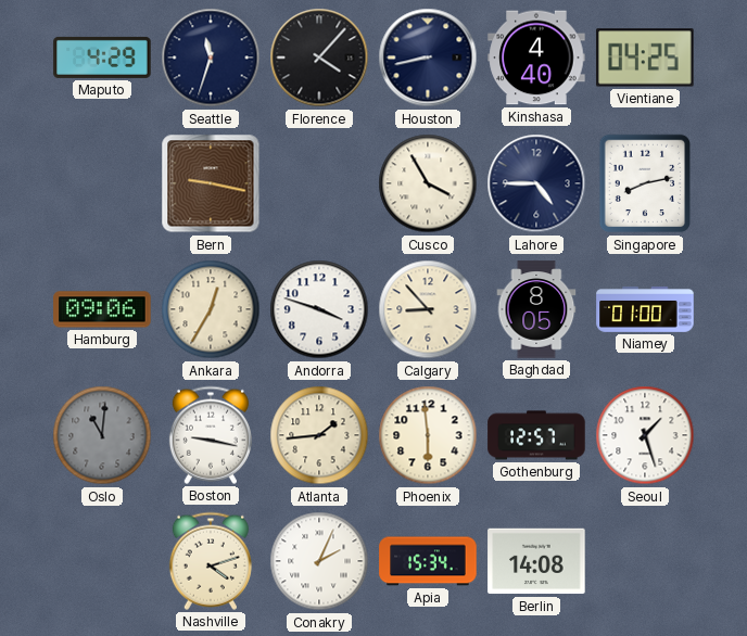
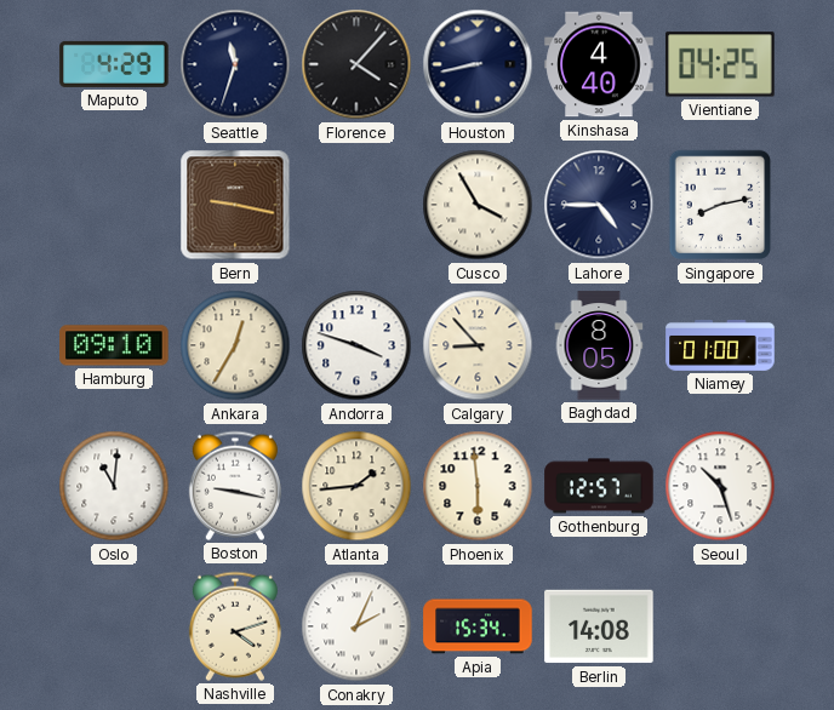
Hamburg: 09:06 -> 09:10 (114, 345)
Oslo dial: grey -> white (114, 486)
Seoul: 1:27 -> 10:27 (720, 486)
